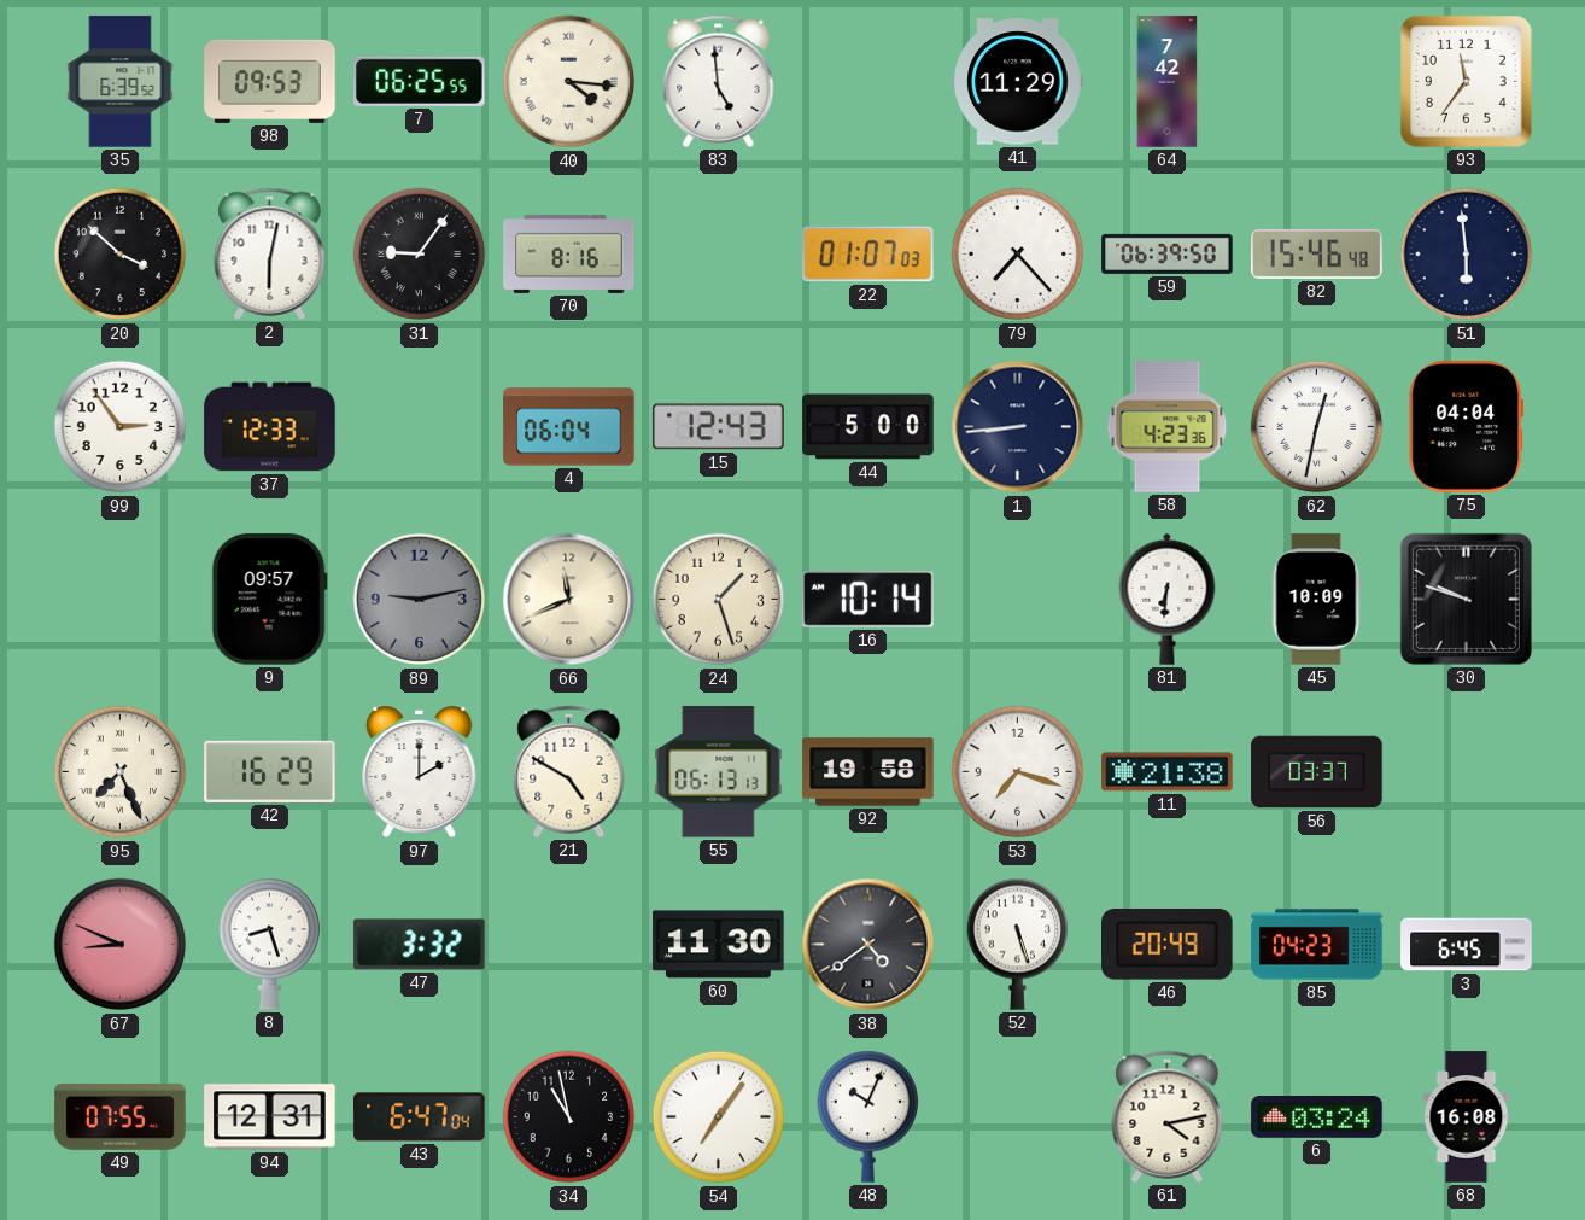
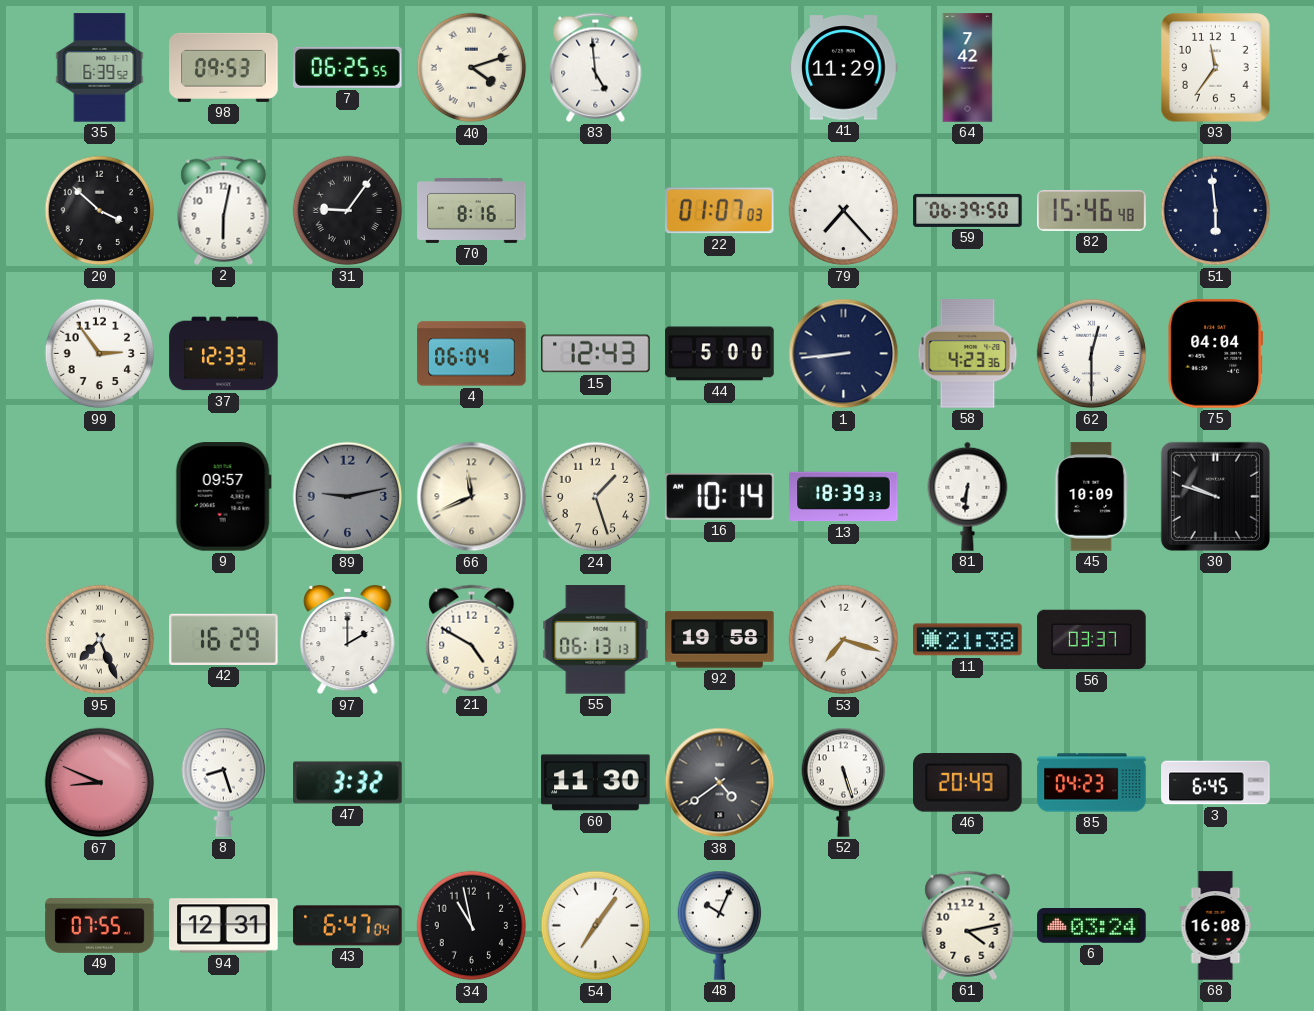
40: 4:16 -> 4:12 (472, 68)
62: 12:32 -> 12:30 (1092, 354)
13: none -> 18:39 (844, 497)
